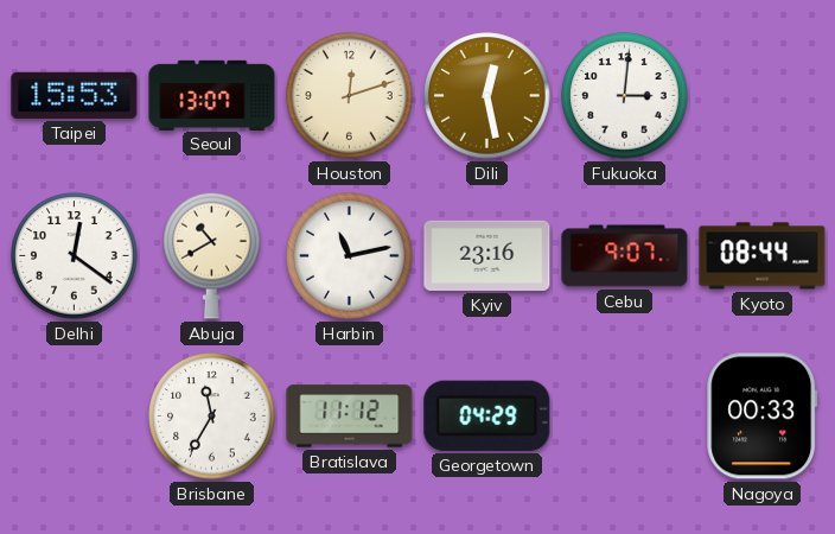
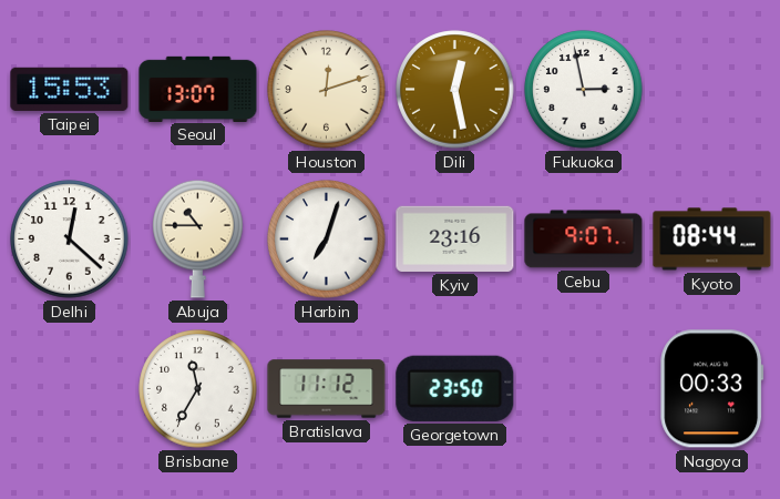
Fukuoka: 3:01 -> 2:58 (584, 90)
Delhi: 12:21 -> 12:22 (70, 240)
Abuja: 10:40 -> 10:45 (198, 238)
Harbin: 11:13 -> 7:03 (327, 240)
Georgetown: 04:29 -> 23:50 (455, 388)
